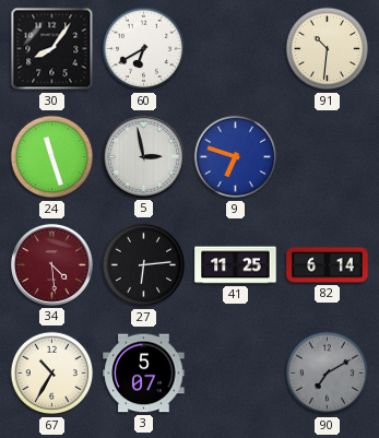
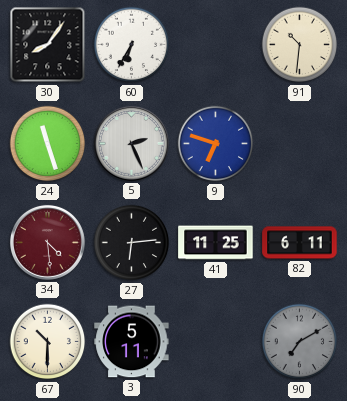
60: 6:40 -> 6:35 (132, 45)
5: 2:58 -> 2:26 (131, 143)
82: 6:14 -> 6:11 (300, 243)
67: 10:35 -> 10:30 (48, 342)
3: 5:07 -> 5:11 (132, 342)
